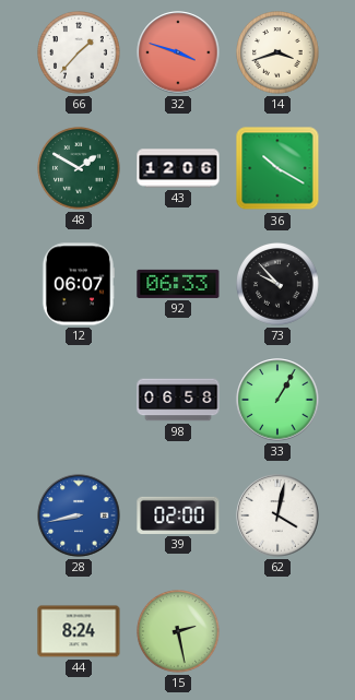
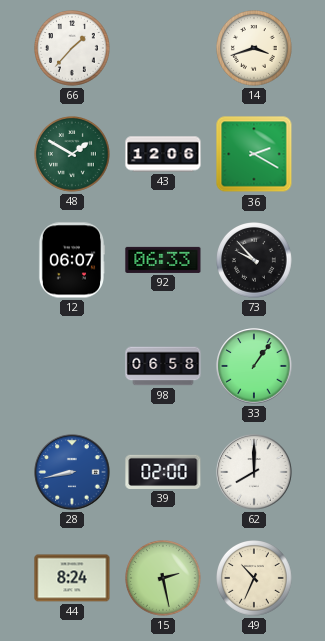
32: 3:48 -> none (178, 52)
36: 10:20 -> 2:20 (254, 154)
33: 1:05 -> 1:06 (254, 366)
62: 4:02 -> 8:00 (254, 472)
49: none -> 10:34 (255, 579)
